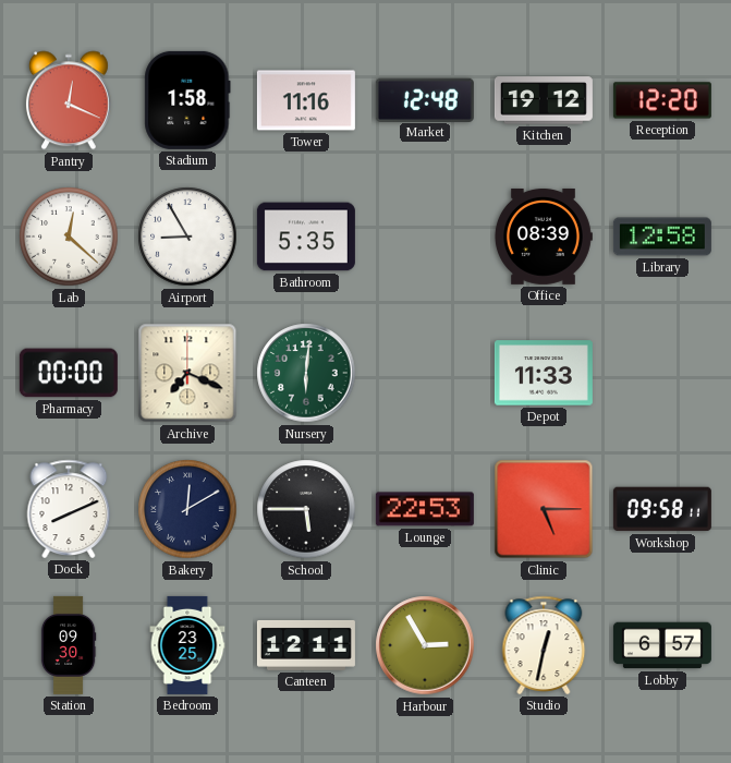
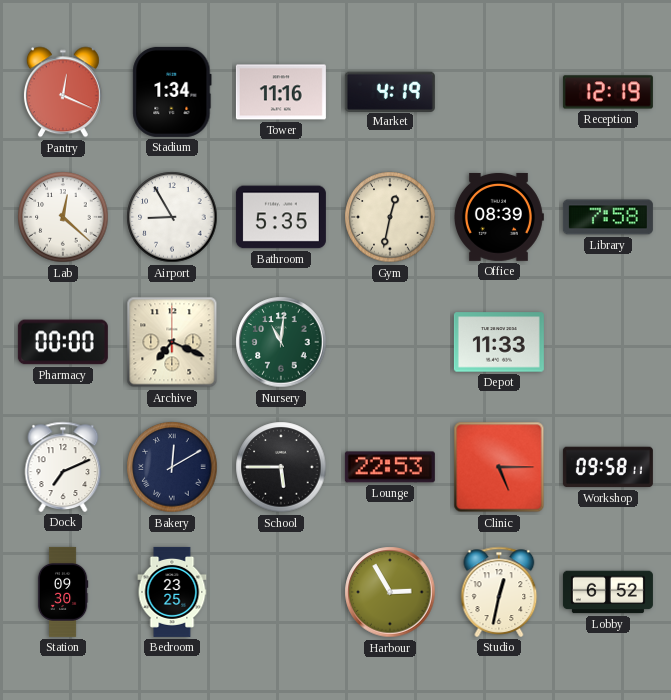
Stadium: 1:58 -> 1:34 (172, 92)
Market: 12:48 -> 4:19 (390, 91)
Kitchen: 19:12 -> none (544, 100)
Reception: 12:20 -> 12:19 (608, 92)
Gym: none -> 12:32 (390, 217)
Library: 12:58 -> 7:58 (608, 217)
Nursery: 6:01 -> 11:01 (281, 342)
Dock: 8:11 -> 7:11 (63, 467)
Canteen: 12:11 -> none (306, 645)
Lobby: 6:57 -> 6:52 (608, 592)
